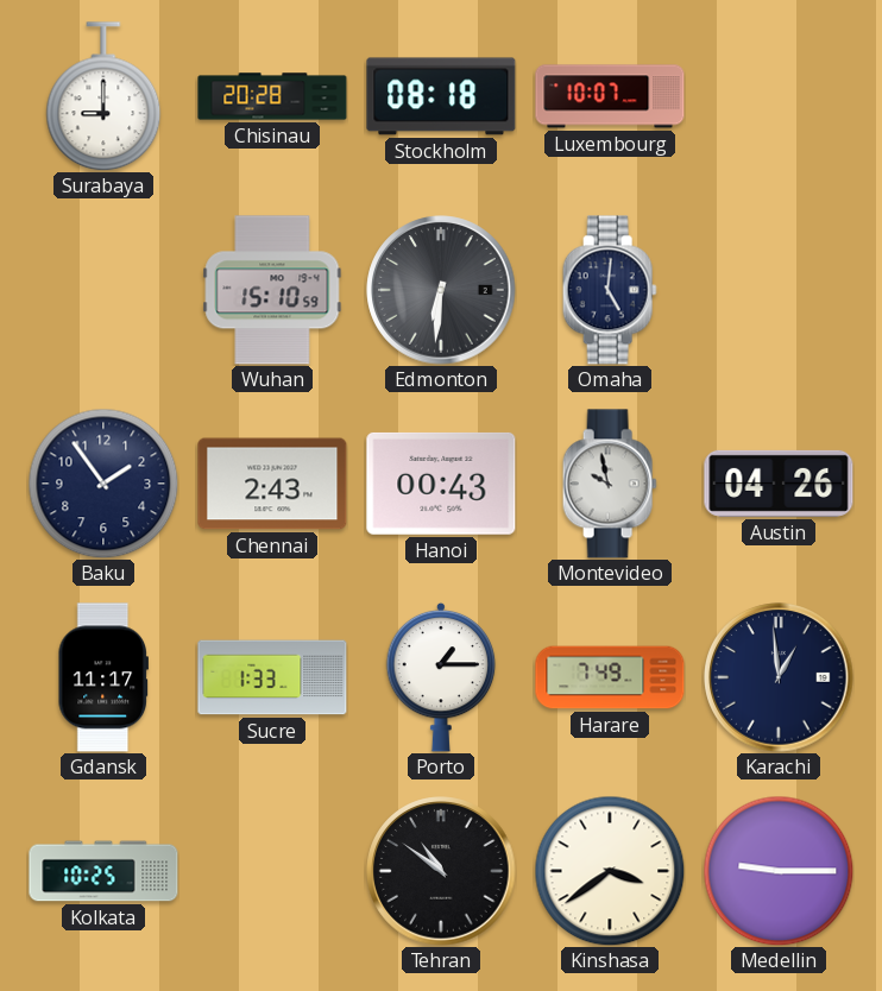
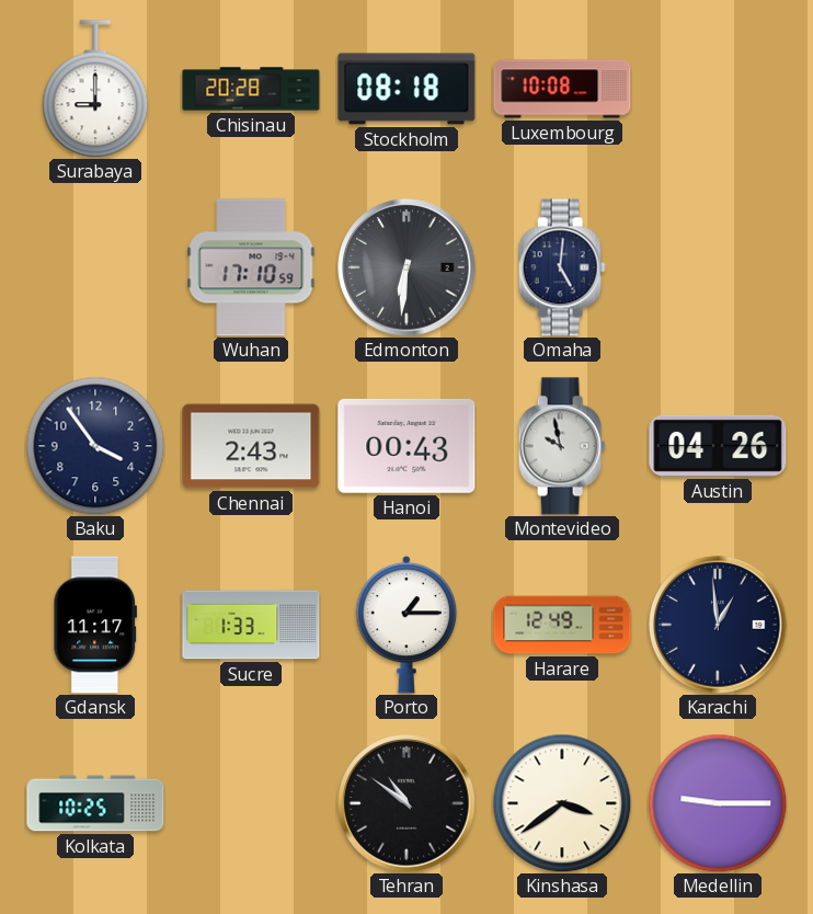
Luxembourg: 10:07 -> 10:08 (562, 89)
Wuhan: 15:10 -> 17:10 (251, 267)
Baku: 1:54 -> 3:54 (95, 446)
Harare: 7:49 -> 12:49 (562, 625)
